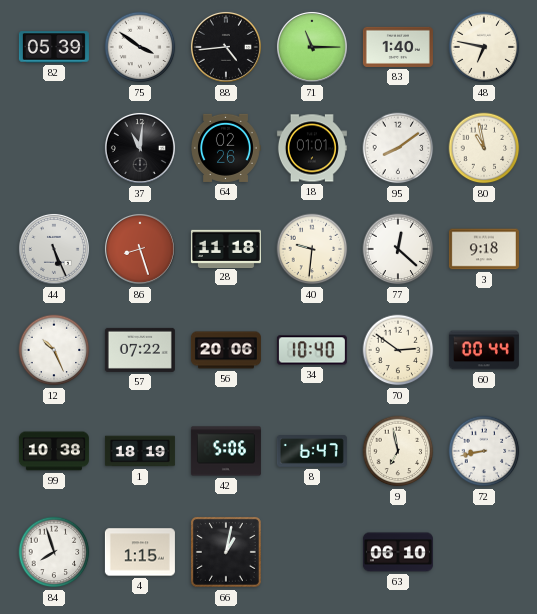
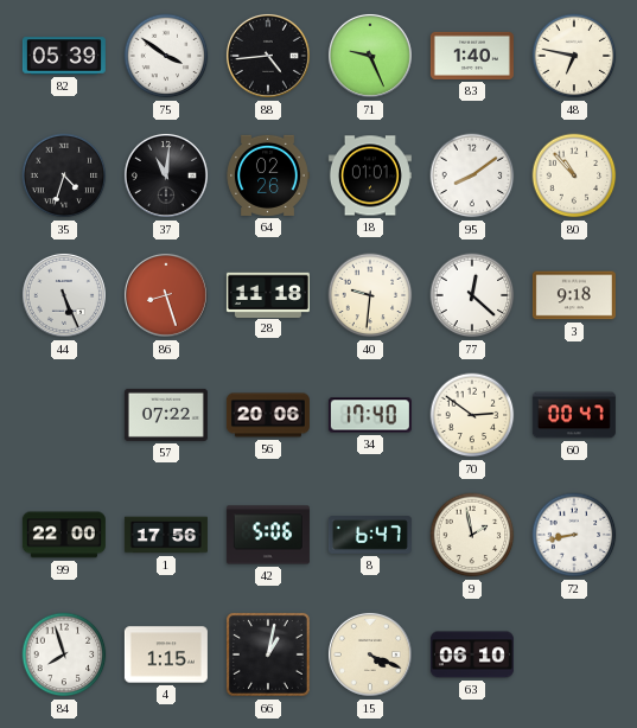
71: 11:15 -> 9:26 (370, 56)
35: none -> 4:33 (64, 175)
80: 10:58 -> 10:53 (574, 175)
12: 10:26 -> none (54, 350)
34: 10:40 -> 17:40 (370, 415)
60: 00:44 -> 00:47 (574, 415)
99: 10:38 -> 22:00 (64, 535)
1: 18:19 -> 17:56 (166, 535)
9: 6:58 -> 1:58 (472, 535)
15: none -> 4:19 (370, 654)
